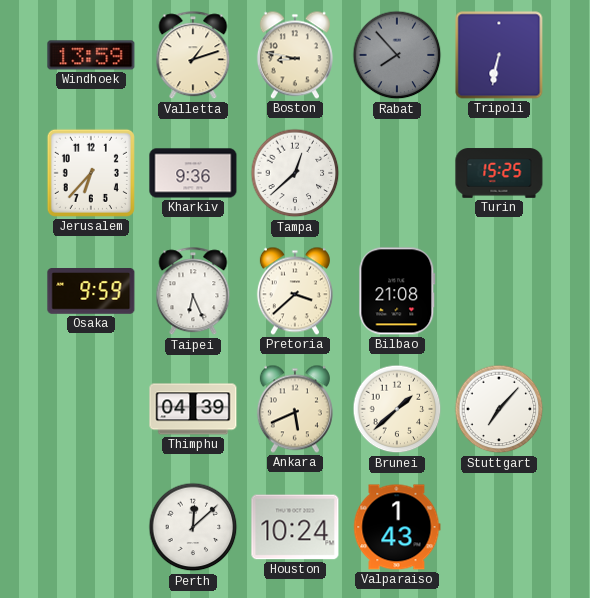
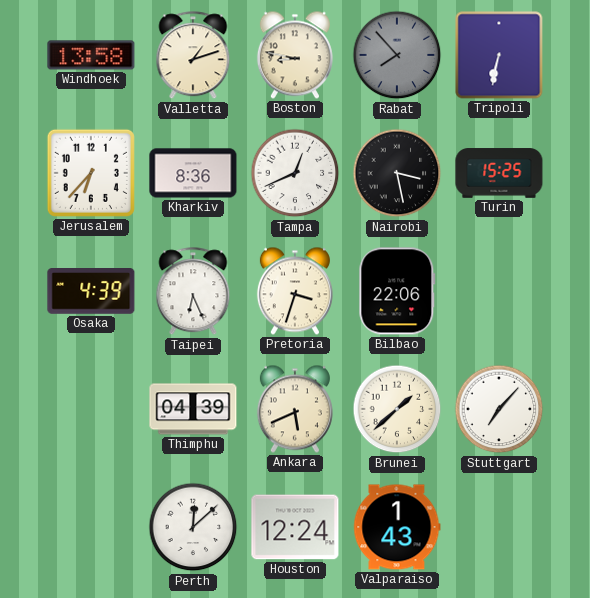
Windhoek: 13:59 -> 13:58 (91, 55)
Kharkiv: 9:36 -> 8:36 (193, 173)
Tampa: 12:38 -> 12:41 (295, 173)
Nairobi: none -> 3:28 (397, 173)
Osaka: 9:59 -> 4:39 (91, 292)
Pretoria: 3:38 -> 3:33 (295, 291)
Bilbao: 21:08 -> 22:06 (397, 291)
Houston: 10:24 -> 12:24 (295, 527)
